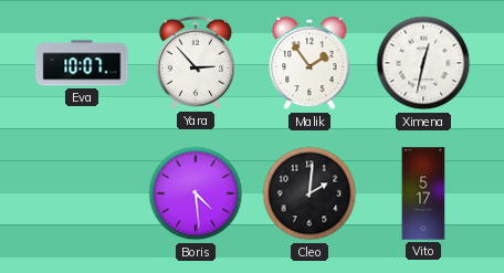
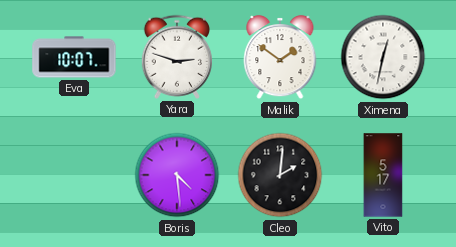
Yara: 2:53 -> 2:48 (176, 57)
Malik: 1:54 -> 1:51 (280, 57)
